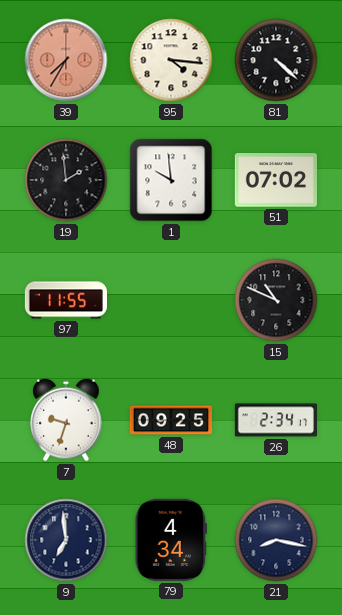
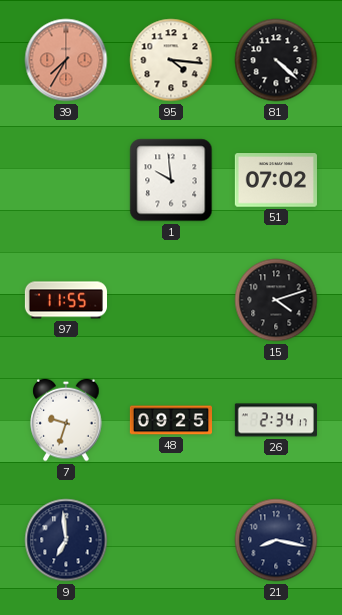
19: 1:59 -> none (66, 180)
15: 10:49 -> 4:12 (276, 300)
79: 4:34 -> none (170, 540)
